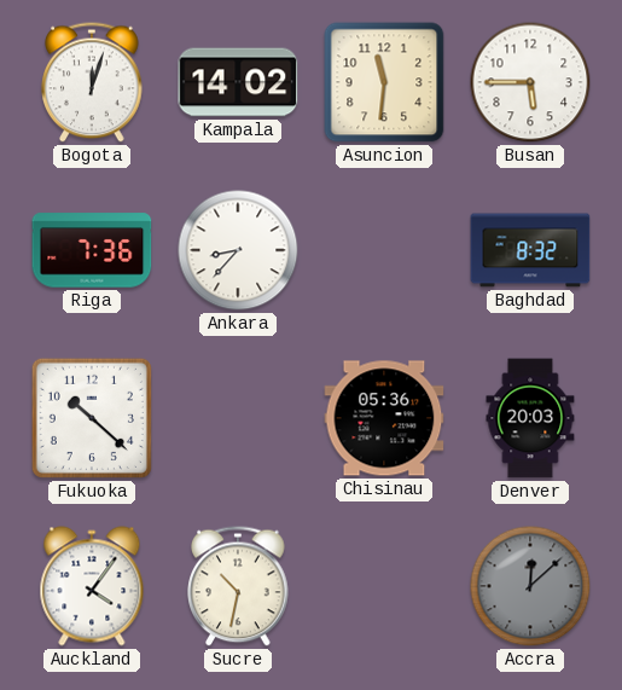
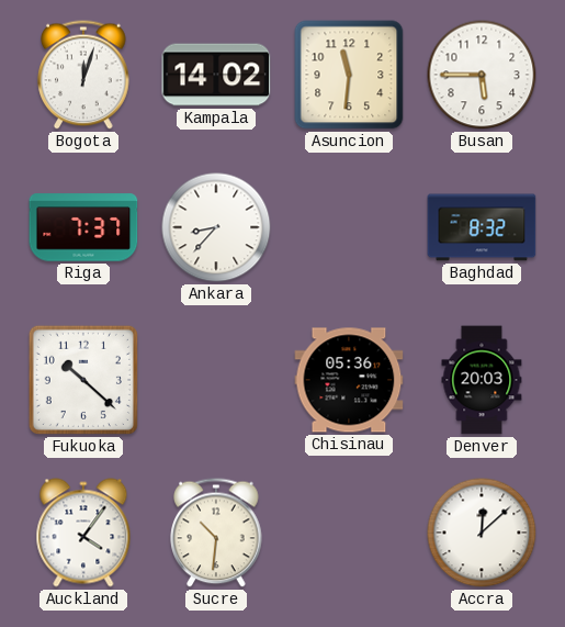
Riga: 7:36 -> 7:37 (83, 227)
Sucre: 10:32 -> 10:31 (216, 533)
Accra dial: grey -> white (482, 533)
